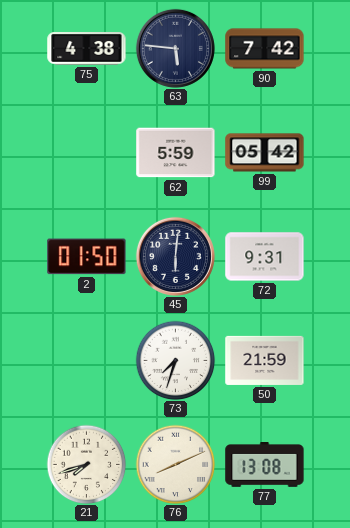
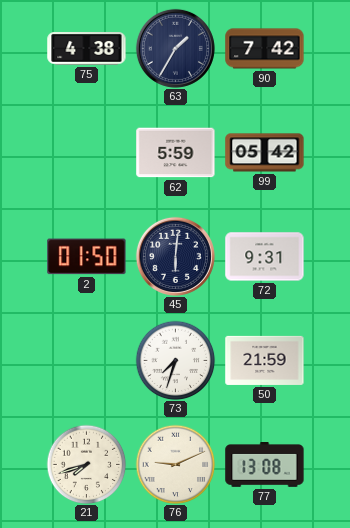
63: 5:46 -> 1:35 (175, 48)
76: 8:11 -> 9:11 (175, 464)
